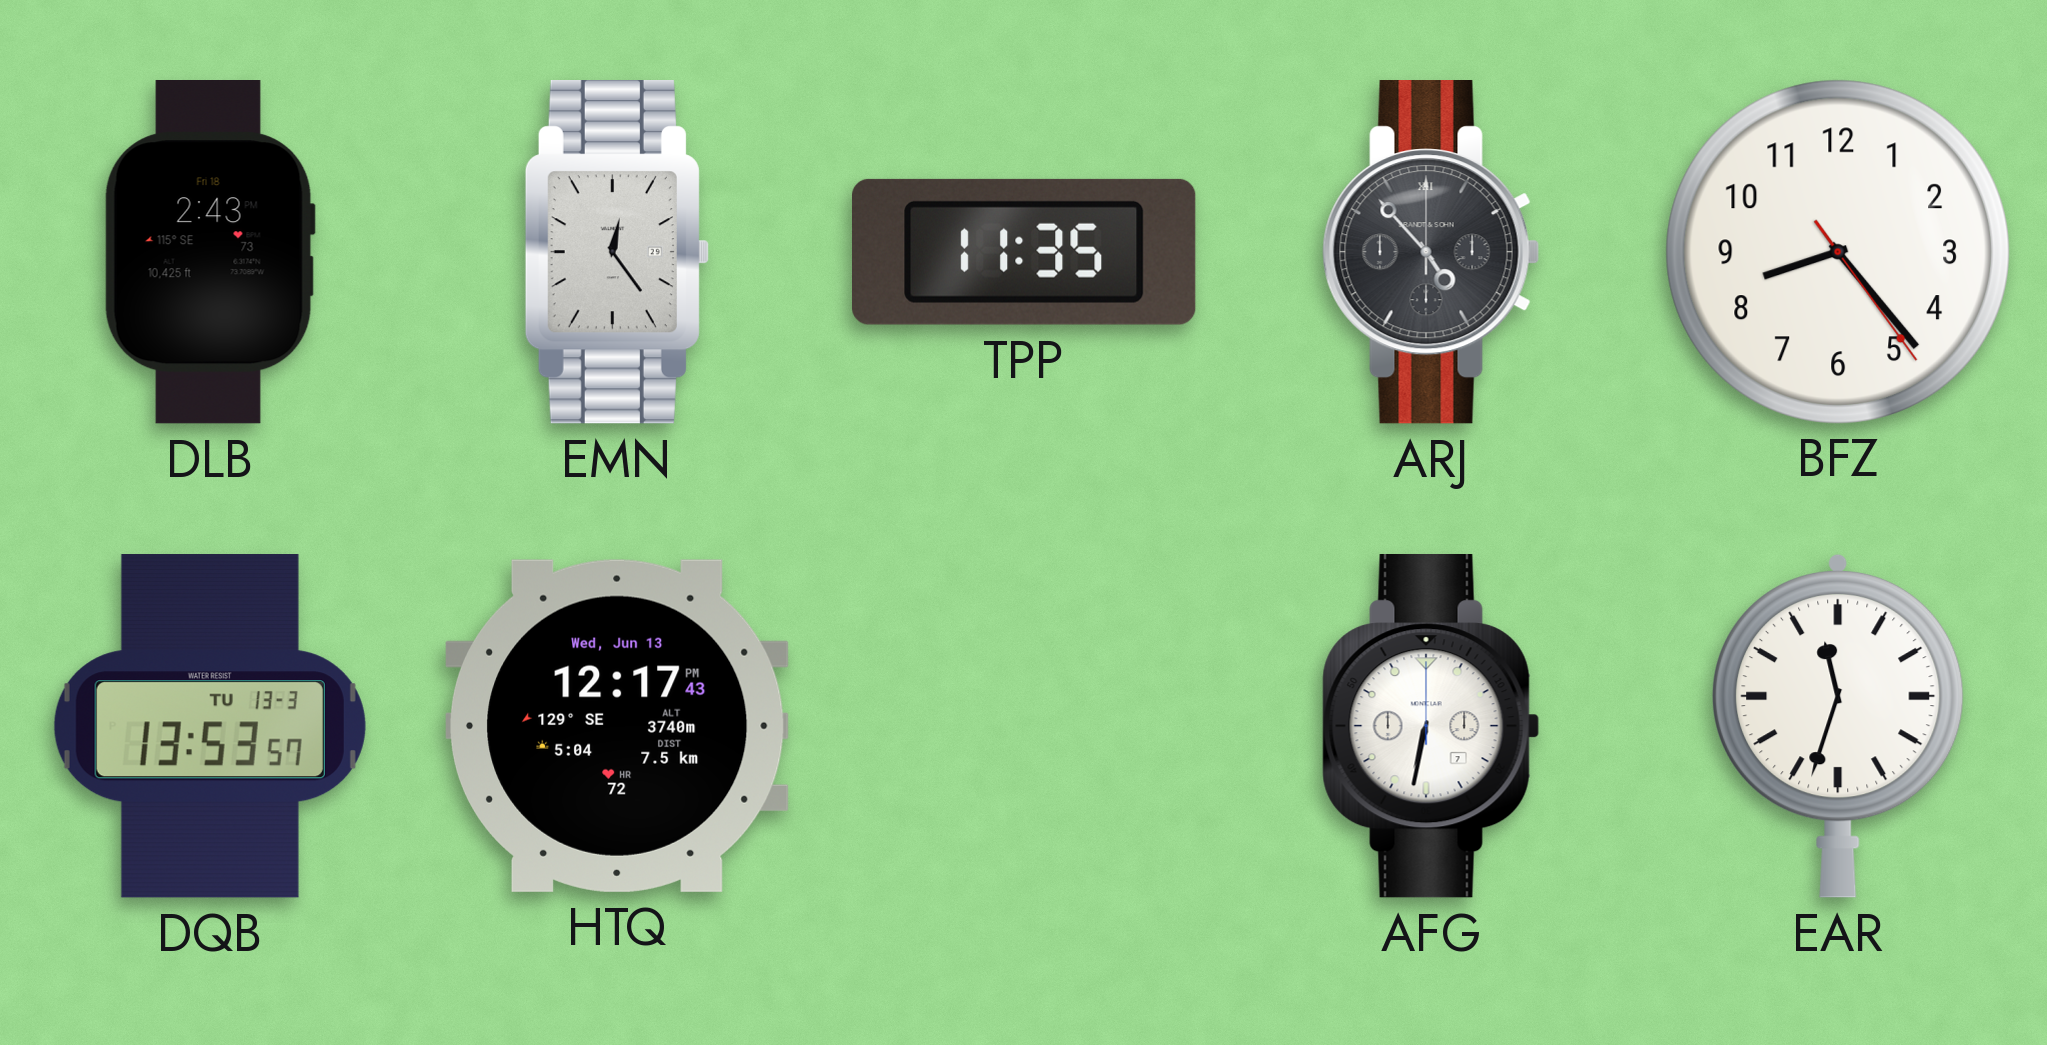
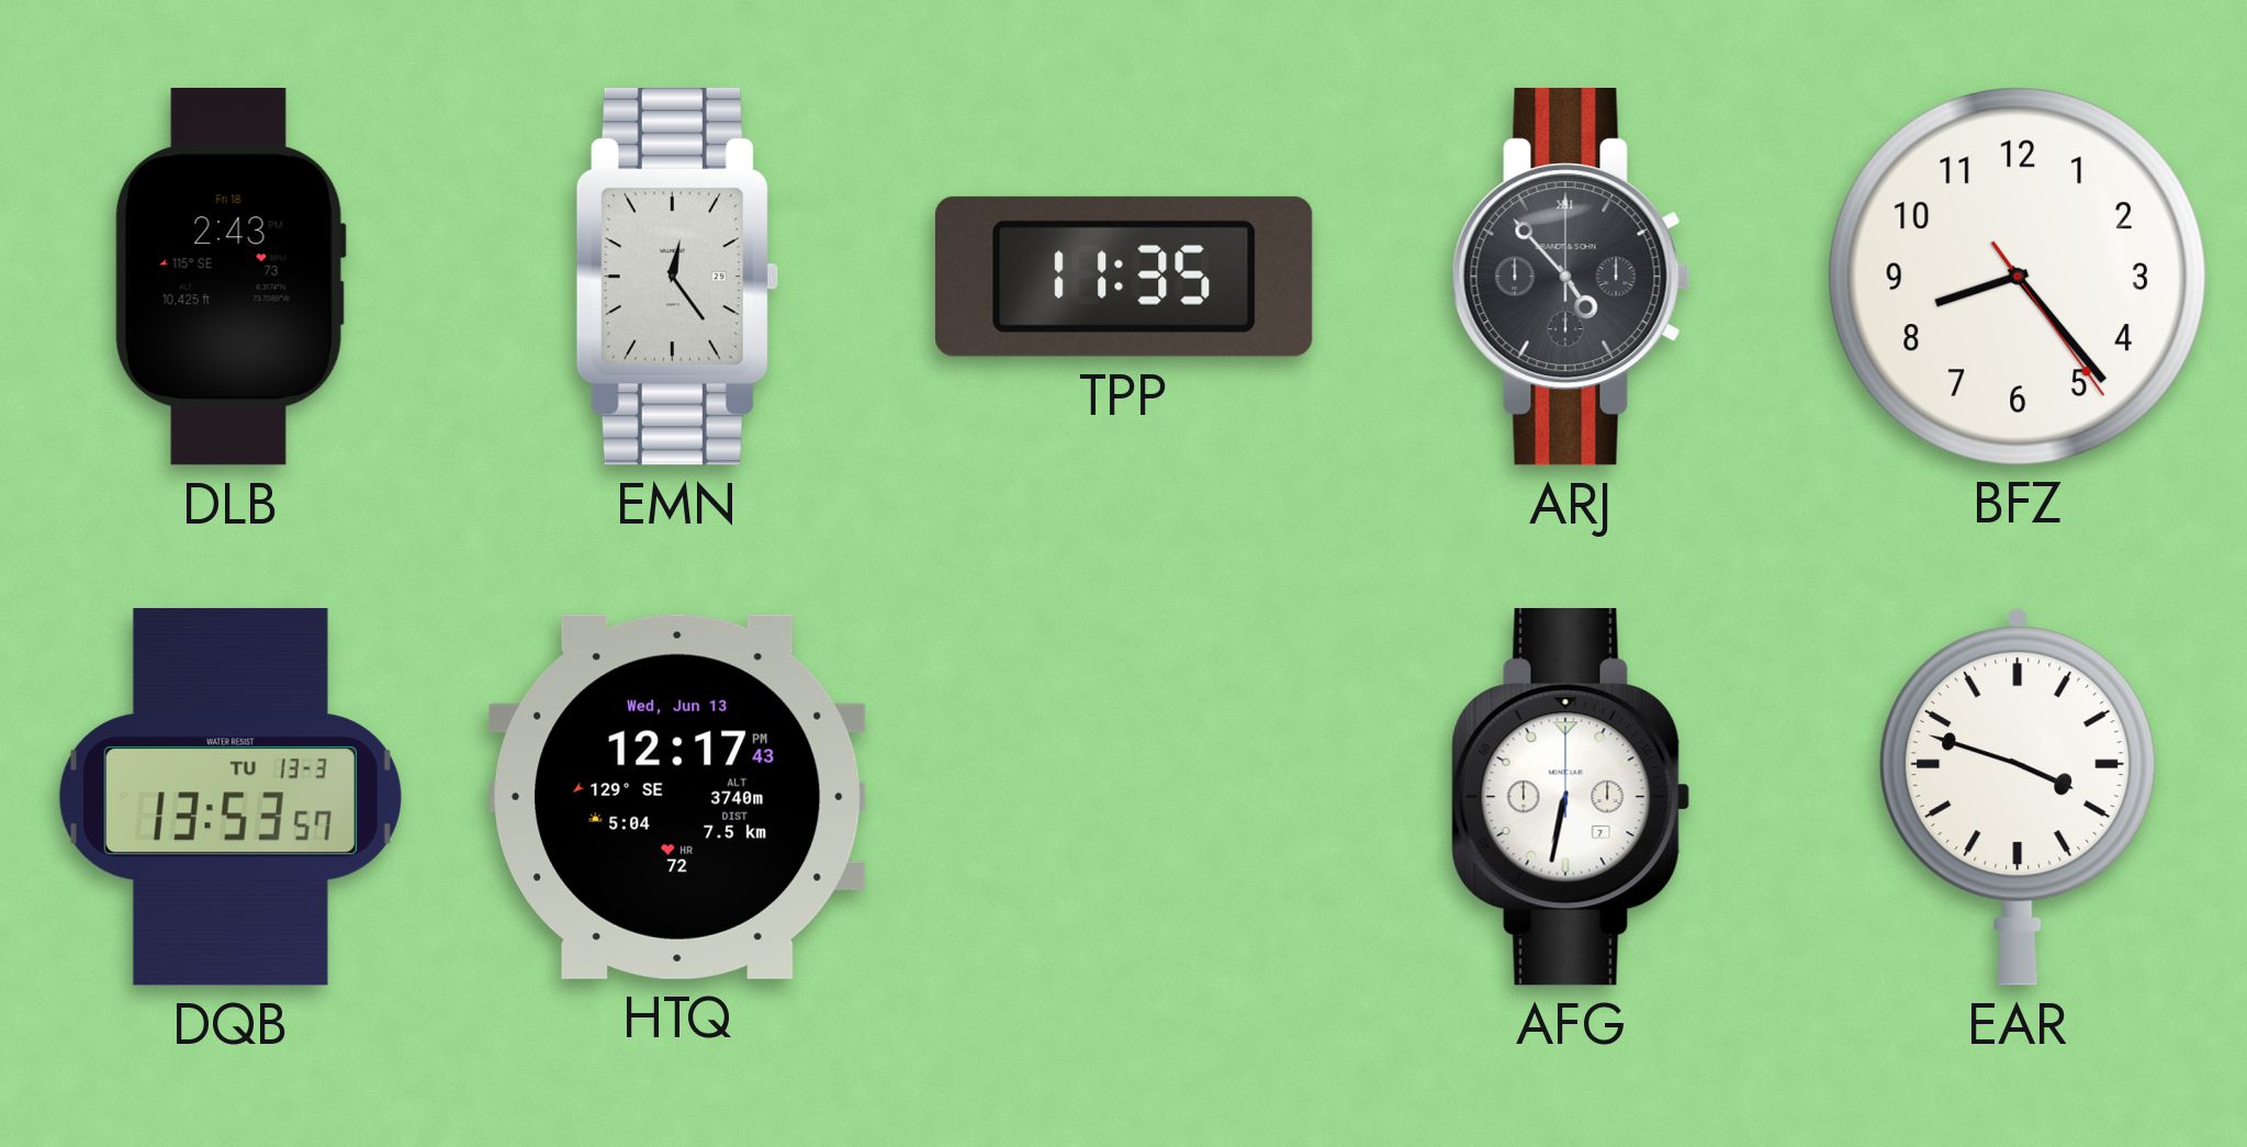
EAR: 11:33 -> 3:48 (2018, 797)
